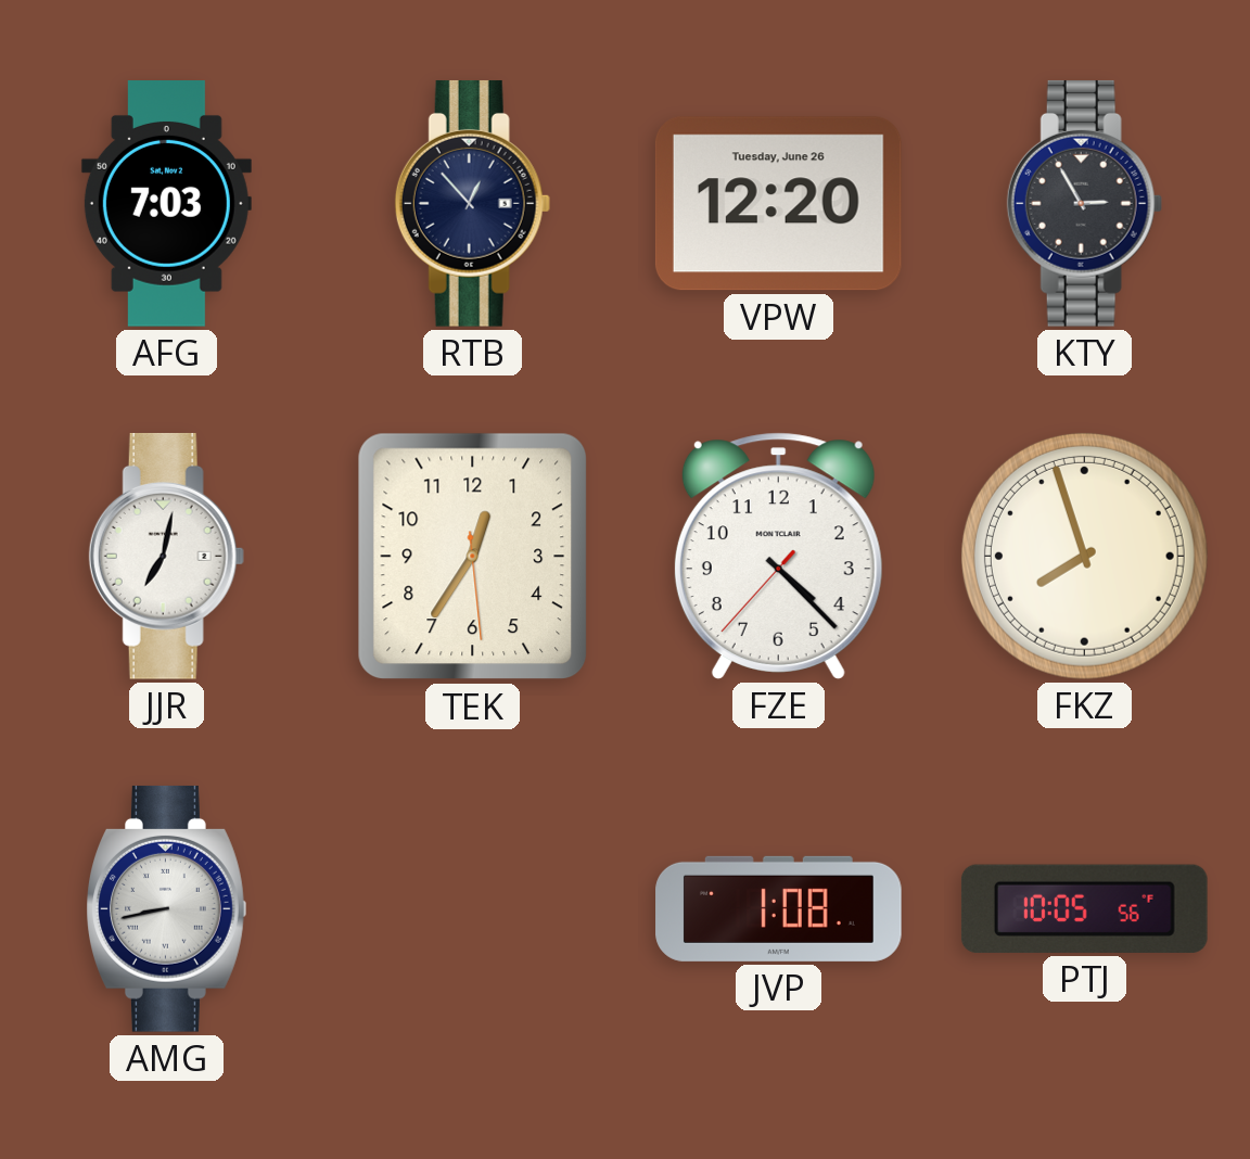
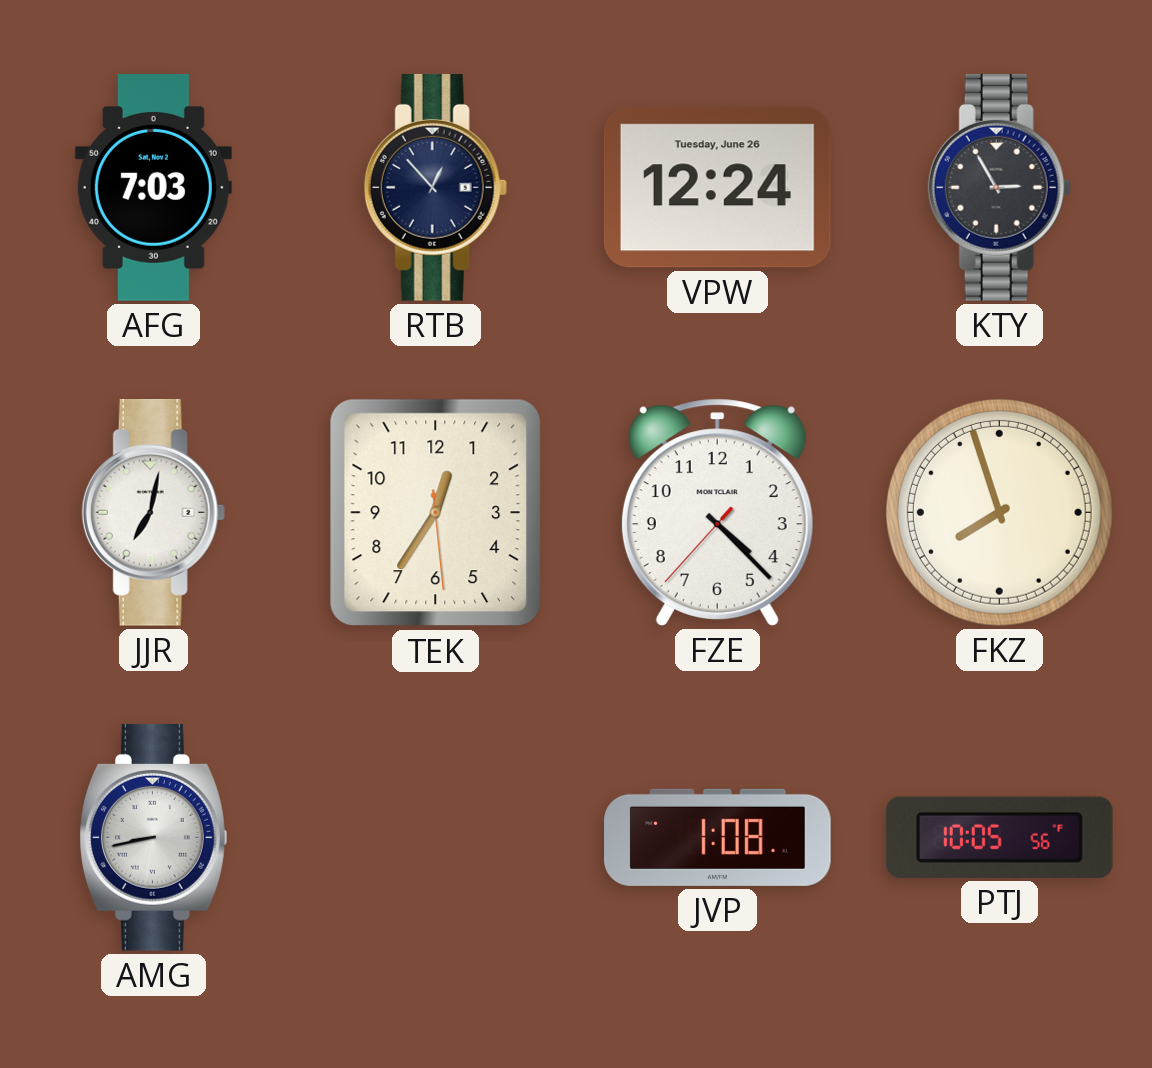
VPW: 12:20 -> 12:24 (717, 188)
